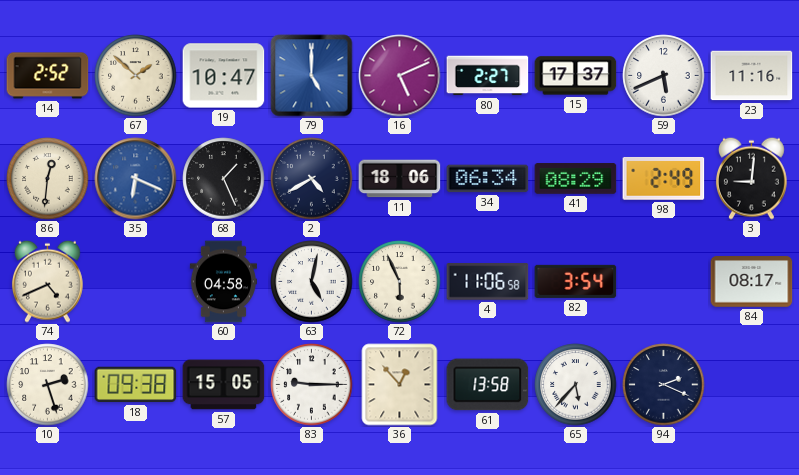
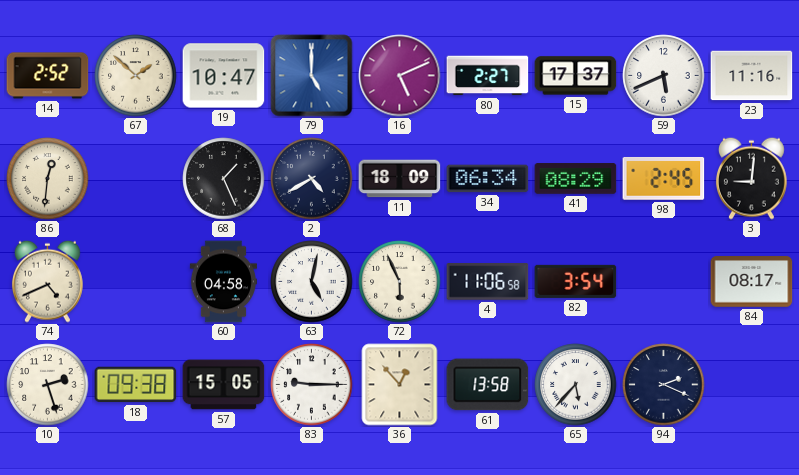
35: 6:19 -> none (136, 179)
11: 18:06 -> 18:09 (400, 179)
98: 2:49 -> 2:45 (664, 179)
